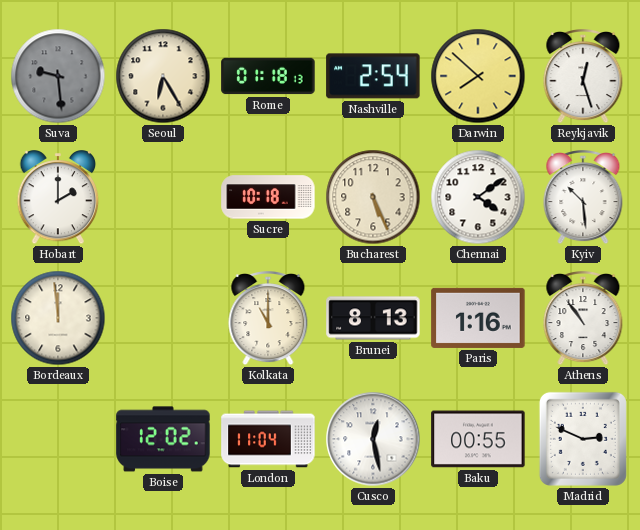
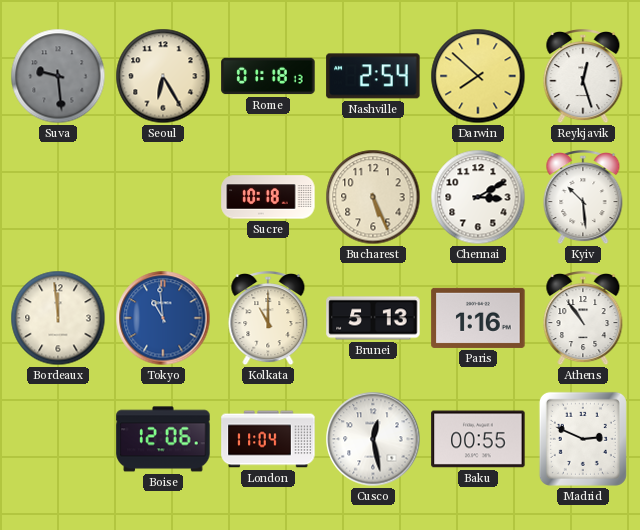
Hobart: 2:00 -> none (58, 198)
Chennai: 4:09 -> 3:10 (478, 197)
Tokyo: none -> 10:59 (163, 318)
Brunei: 8:13 -> 5:13 (373, 318)
Boise: 12:02 -> 12:06 (163, 439)
